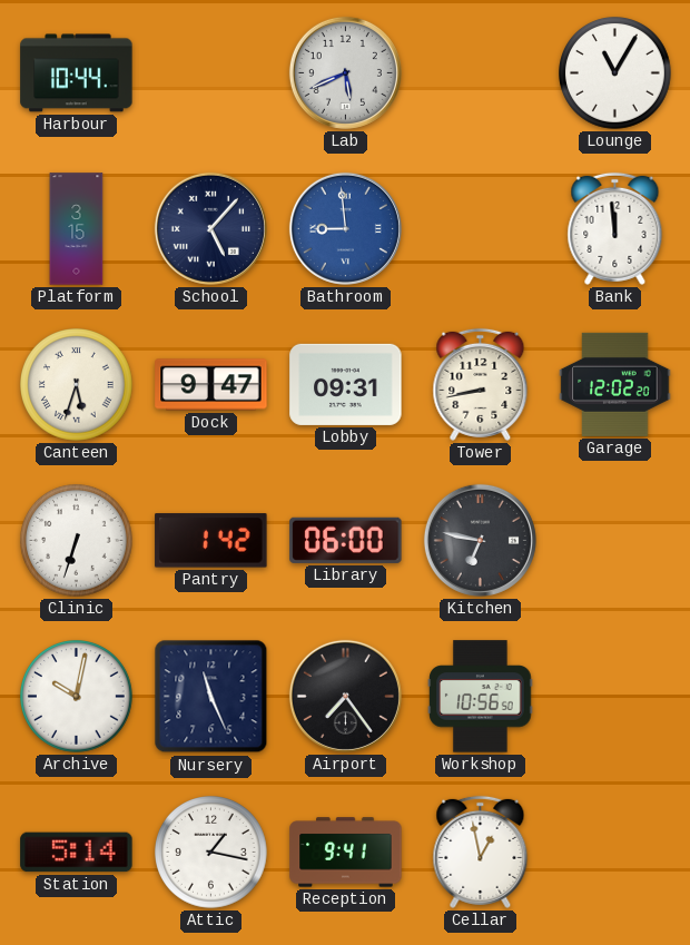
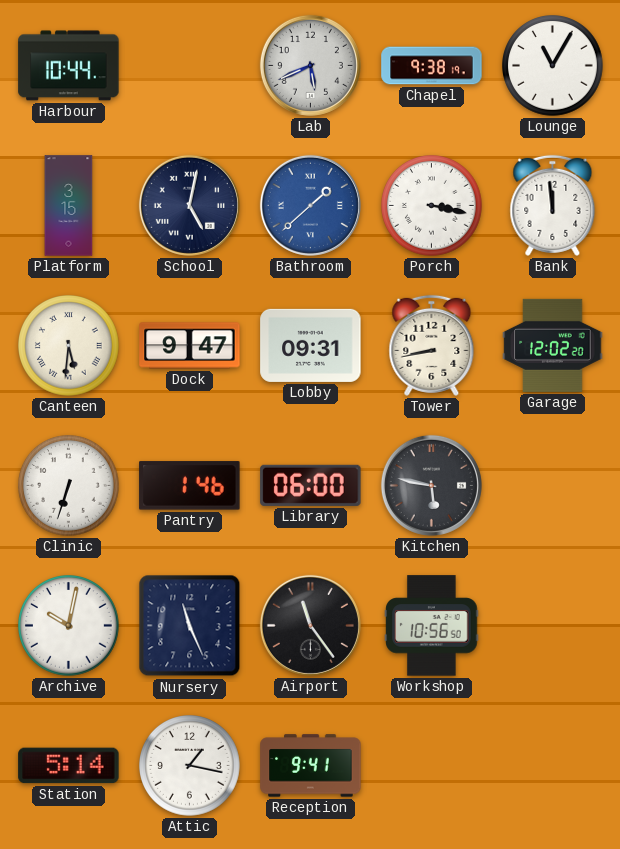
Chapel: none -> 9:38 (432, 66)
School: 5:07 -> 5:02 (189, 205)
Bathroom: 8:59 -> 1:38 (310, 205)
Porch: none -> 3:17 (432, 206)
Canteen: 5:33 -> 5:31 (69, 346)
Pantry: 1:42 -> 1:46 (190, 486)
Kitchen: 6:47 -> 5:47 (431, 485)
Airport: 7:24 -> 11:24 (310, 625)
Cellar: 12:58 -> none (481, 852)
